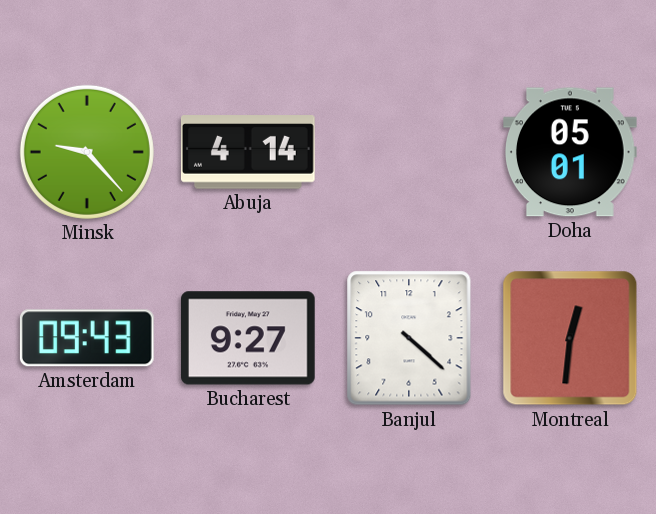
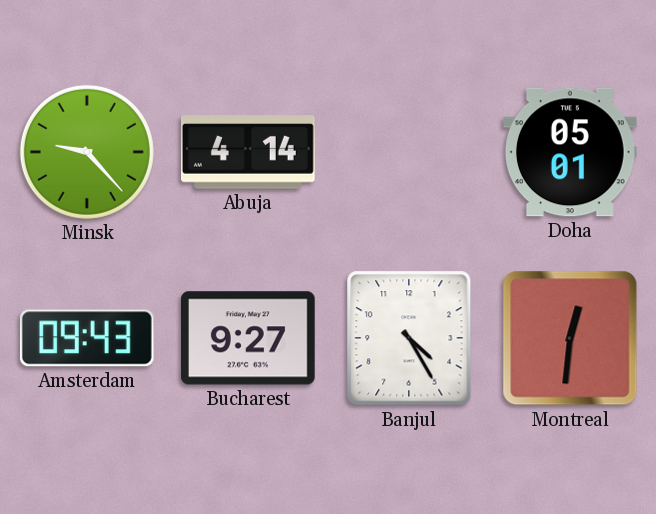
Banjul: 4:22 -> 4:25 (409, 338)
